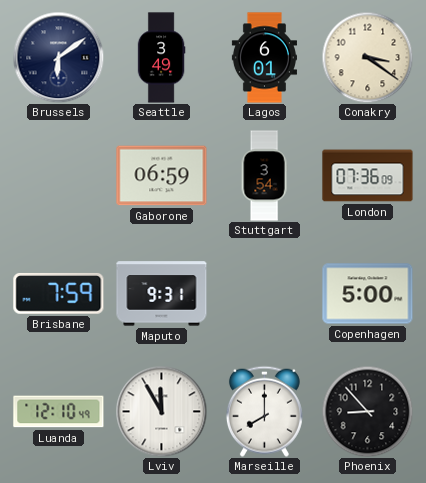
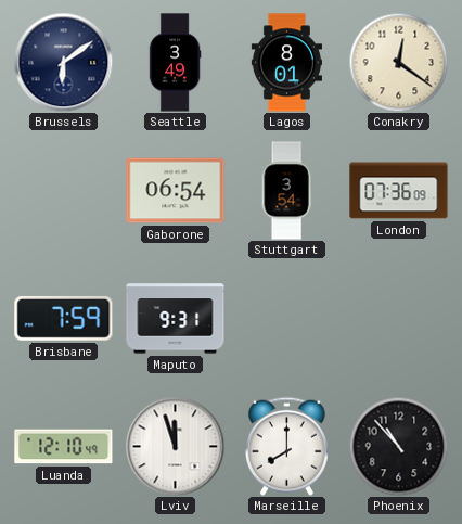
Lagos: 6:01 -> 8:01 (286, 63)
Conakry: 3:21 -> 12:21 (398, 62)
Gaborone: 06:59 -> 06:54 (176, 191)
Copenhagen: 5:00 -> none (368, 294)
Lviv: 11:55 -> 11:57 (175, 446)
Phoenix: 8:53 -> 10:53 (398, 446)
